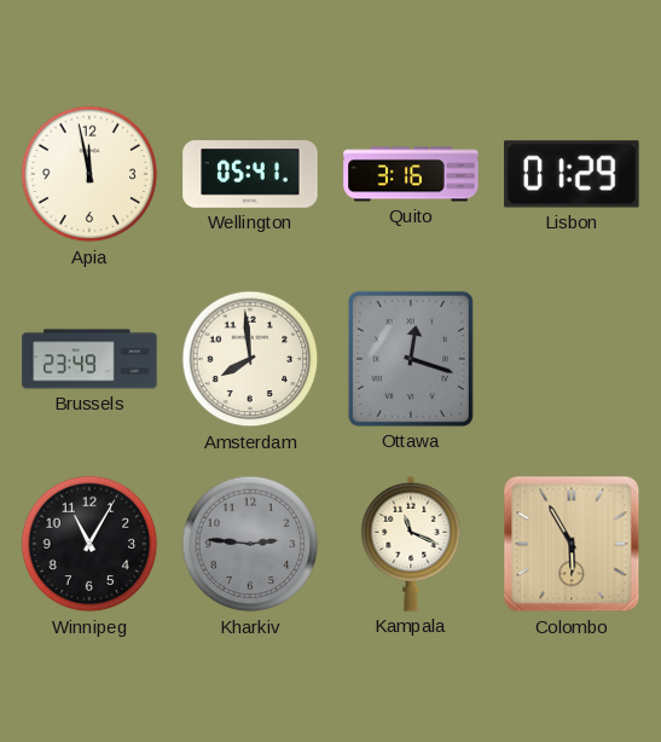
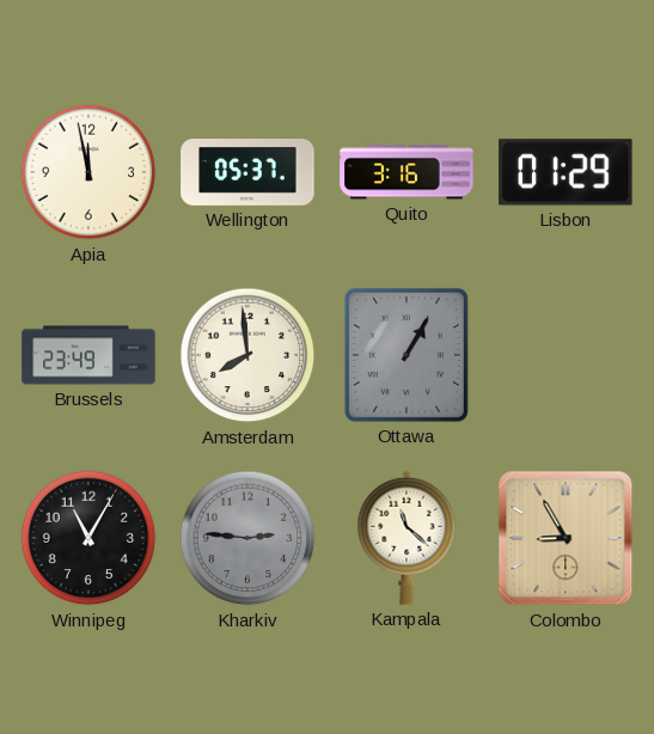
Wellington: 05:41 -> 05:37 (247, 173)
Ottawa: 12:18 -> 1:05 (407, 355)
Kampala: 11:19 -> 11:22 (407, 538)
Colombo: 5:55 -> 8:55 (566, 538)
